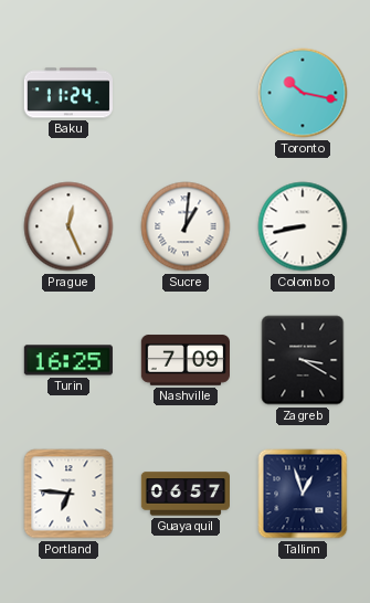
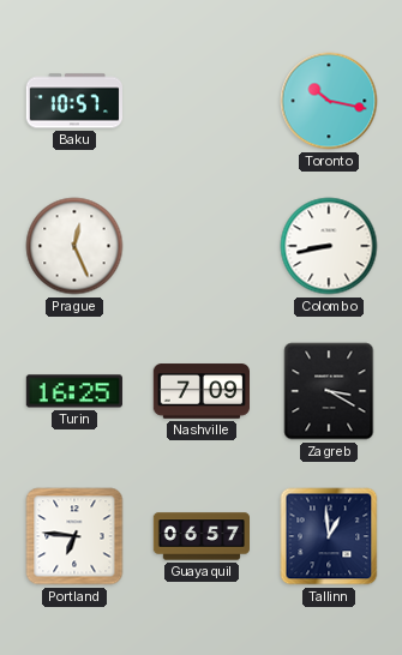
Baku: 11:24 -> 10:57 (73, 101)
Sucre: 1:01 -> none (186, 226)
Tallinn: 12:57 -> 12:59 (329, 536)
